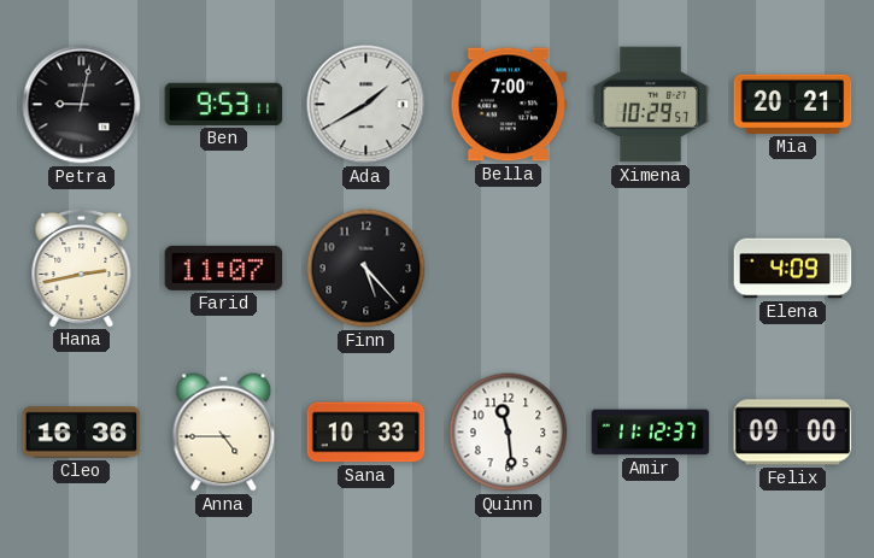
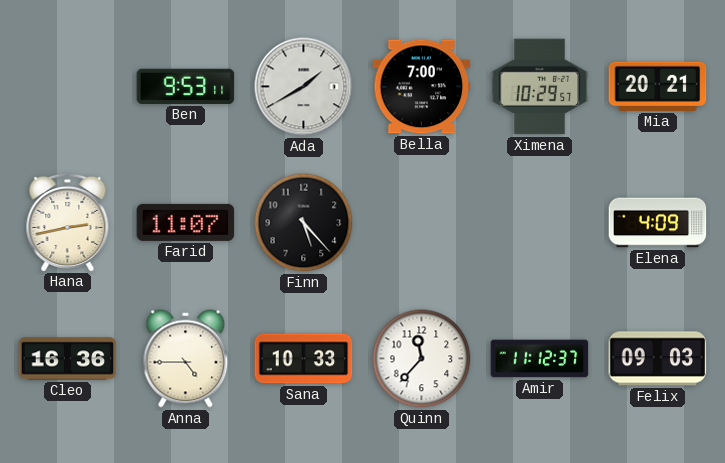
Petra: 9:02 -> none (82, 105)
Quinn: 11:29 -> 11:37 (422, 359)
Felix: 09:00 -> 09:03 (658, 359)
